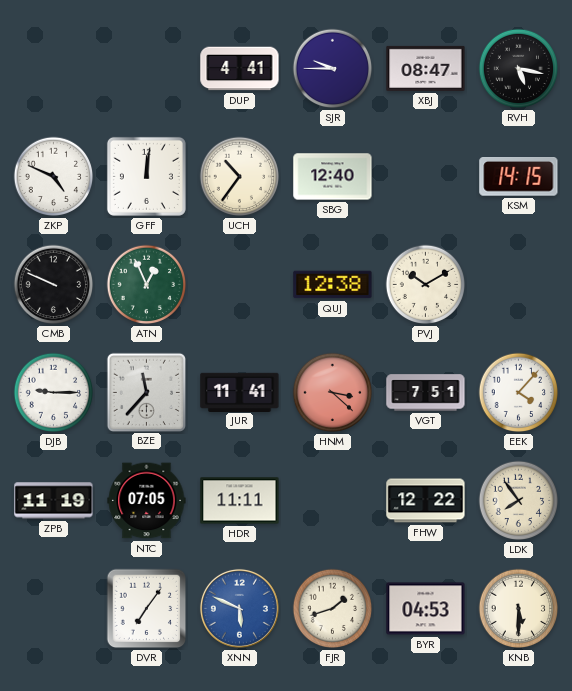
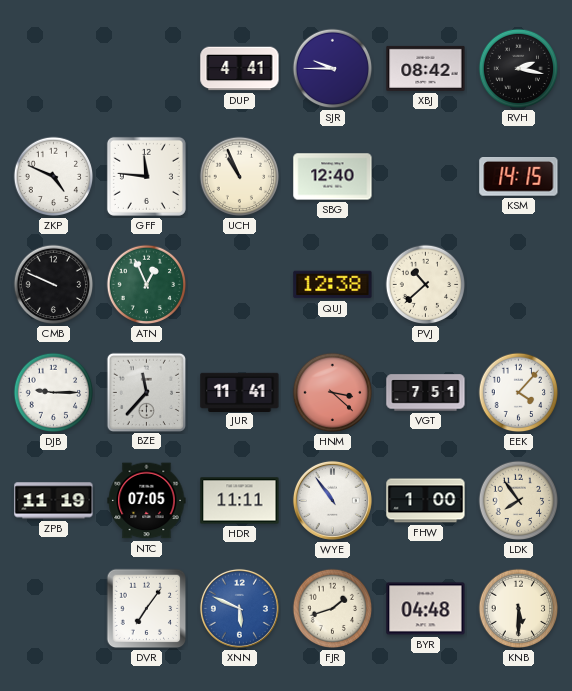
XBJ: 08:47 -> 08:42 (426, 68)
RVH: 5:17 -> 2:17 (519, 69)
GFF: 12:01 -> 11:46 (146, 176)
UCH: 10:36 -> 10:56 (240, 177)
PVJ: 10:10 -> 10:38 (426, 285)
WYE: none -> 10:54 (332, 500)
FHW: 12:22 -> 1:00 (426, 501)
BYR: 04:53 -> 04:48 (426, 609)
